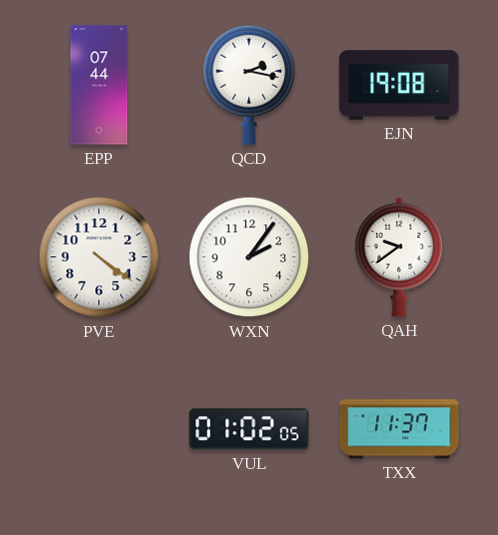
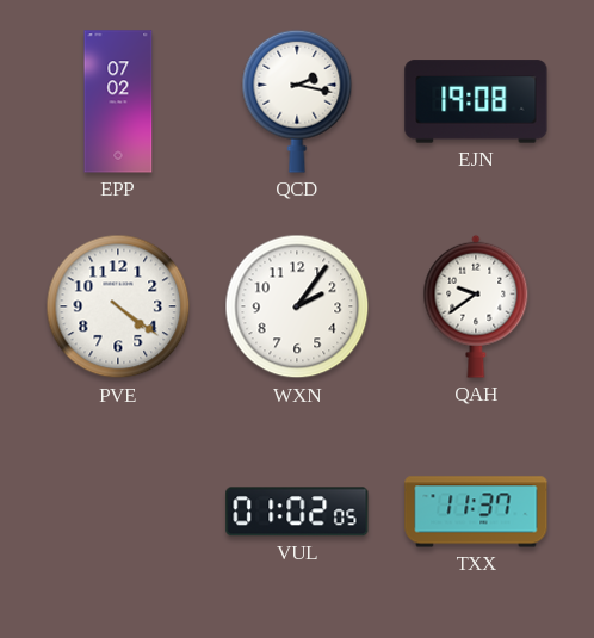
EPP: 07:44 -> 07:02 (118, 101)
